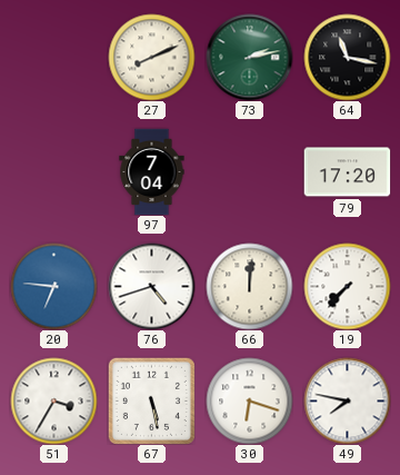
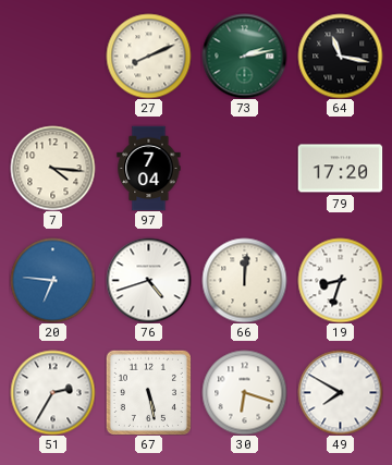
7: none -> 4:16 (52, 168)
19: 7:37 -> 8:33 (340, 280)
51: 3:35 -> 2:35 (52, 392)
49: 7:47 -> 7:50 (340, 392)
